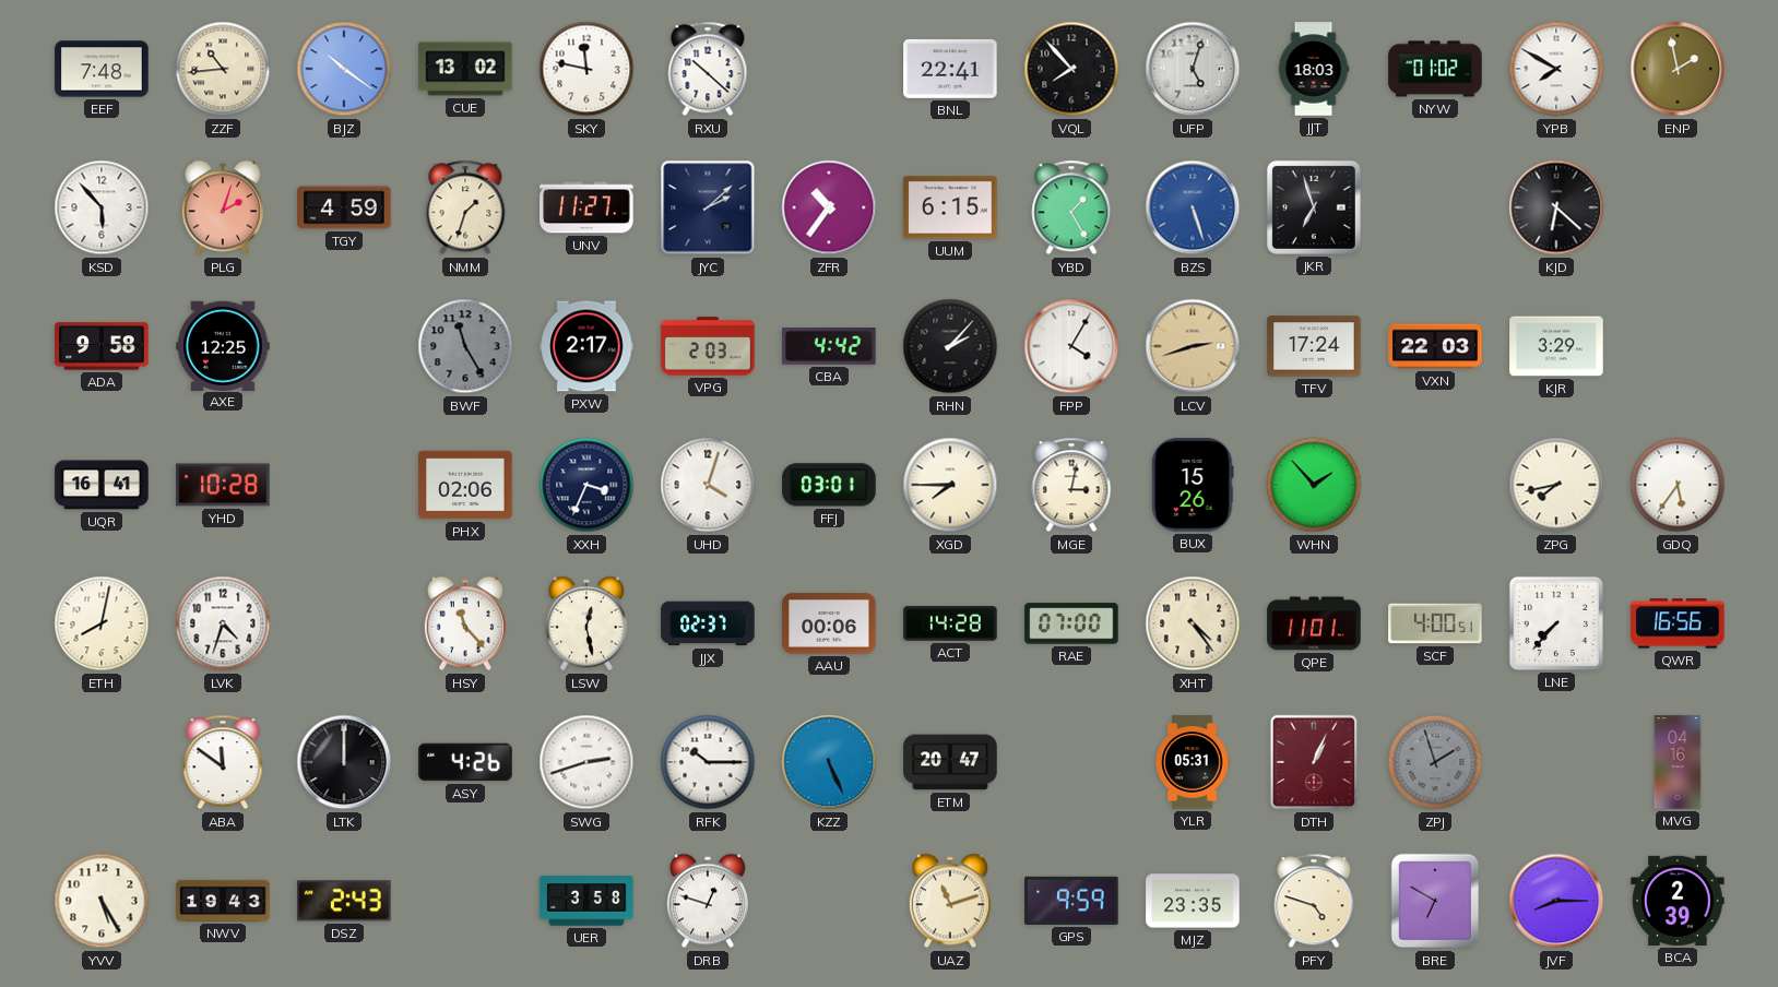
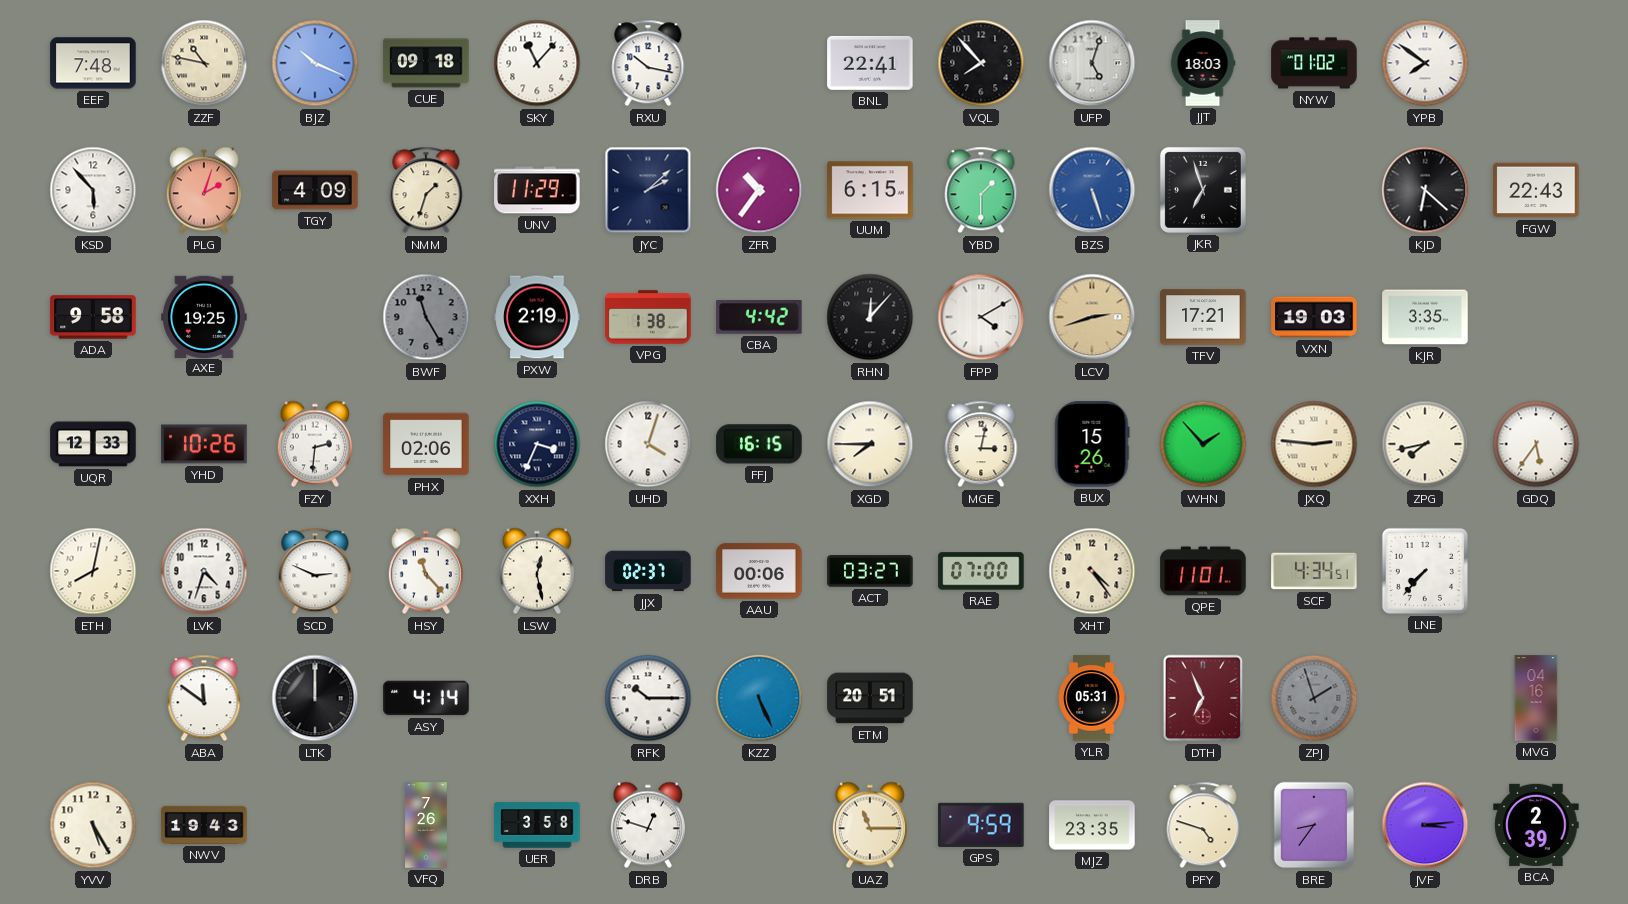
ZZF: 10:44 -> 10:47 (204, 63)
BJZ: 10:21 -> 10:19 (315, 63)
CUE: 13:02 -> 09:18 (426, 63)
SKY: 11:47 -> 11:07 (537, 63)
RXU: 10:22 -> 10:17 (648, 63)
YPB: 7:50 -> 7:51 (1425, 63)
ENP: 1:58 -> none (1678, 69)
TGY: 4:59 -> 4:09 (315, 190)
UNV: 11:27 -> 11:29 (537, 190)
YBD: 1:25 -> 1:30 (981, 190)
FGW: none -> 22:43 (1536, 190)
AXE: 12:25 -> 19:25 (204, 316)
PXW: 2:17 -> 2:19 (537, 317)
VPG: 2:03 -> 1:38 (648, 317)
RHN: 2:07 -> 12:07 (870, 317)
FPP: 4:05 -> 4:10 (981, 317)
TFV: 17:24 -> 17:21 (1203, 317)
VXN: 22:03 -> 19:03 (1314, 317)
KJR: 3:29 -> 3:35 (1425, 317)
UQR: 16:41 -> 12:33 (93, 444)
YHD: 10:28 -> 10:26 (204, 444)
FZY: none -> 2:31 (315, 444)
FFJ: 03:01 -> 16:15 (759, 444)
JXQ: none -> 2:46 (1314, 444)
SCD: none -> 2:49 (315, 571)
ACT: 14:28 -> 03:27 (870, 571)
SCF: 4:00 -> 4:34 (1314, 571)
QWR: 16:56 -> none (1678, 623)
ASY: 4:26 -> 4:14 (426, 698)
SWG: 2:42 -> none (586, 762)
ETM: 20:47 -> 20:51 (870, 698)
DTH: 1:04 -> 6:56 (1203, 698)
DSZ: 2:43 -> none (344, 901)
VFQ: none -> 7:26 (426, 825)
UAZ: 11:12 -> 11:15 (870, 825)
BRE: 6:50 -> 8:36 (1314, 825)
JVF: 8:15 -> 3:14 (1425, 825)
